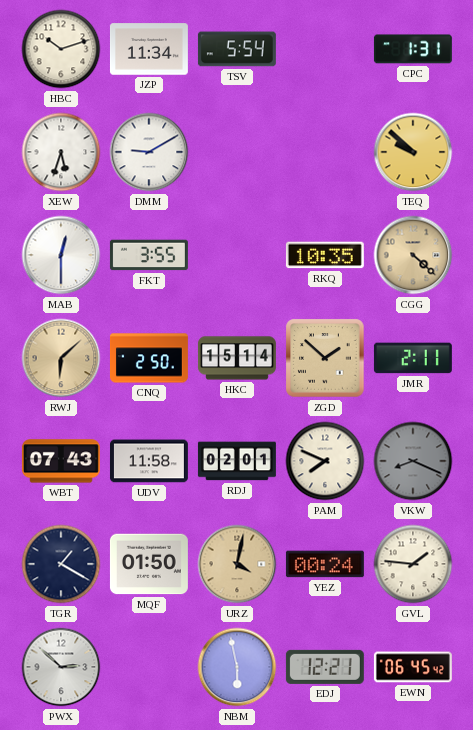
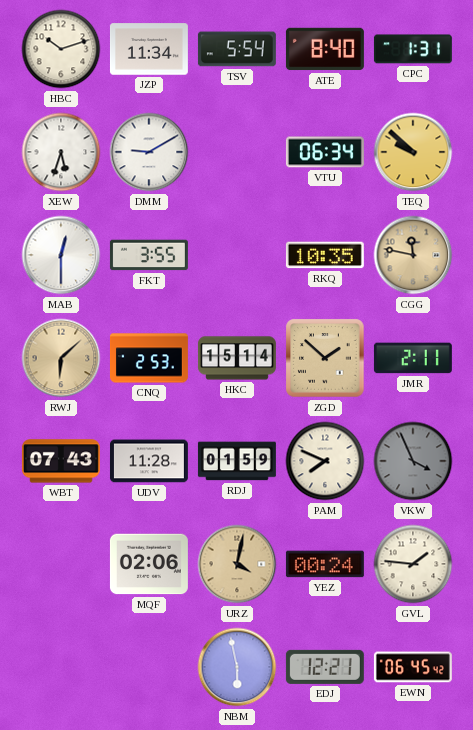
ATE: none -> 8:40 (325, 49)
VTU: none -> 06:34 (325, 152)
CGG: 4:22 -> 11:47 (413, 255)
CNQ: 2:50 -> 2:53 (149, 358)
UDV: 11:58 -> 11:28 (149, 461)
RDJ: 02:01 -> 01:59 (237, 461)
VKW: 8:19 -> 3:56 (413, 461)
TGR: 1:20 -> none (61, 564)
MQF: 01:50 -> 02:06 (149, 564)
PWX: 2:52 -> none (61, 667)
